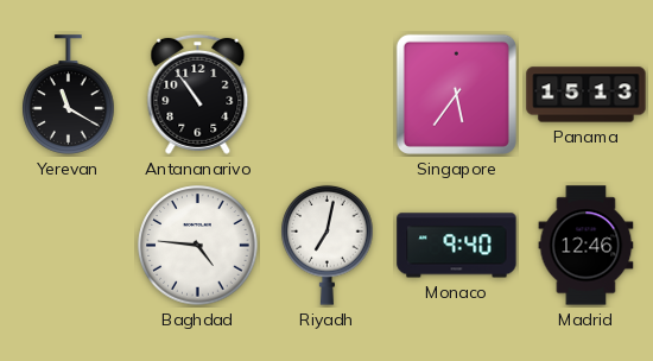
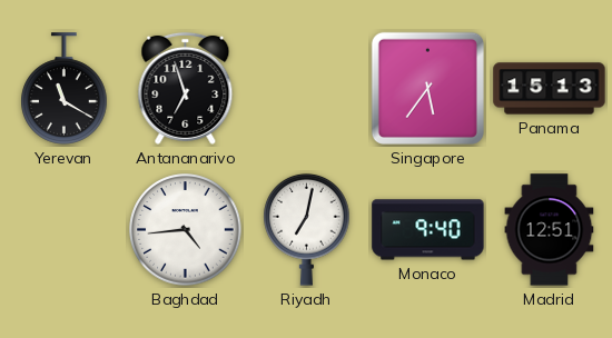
Antananarivo: 10:54 -> 6:57 (186, 88)
Baghdad: 4:46 -> 4:44 (186, 230)
Madrid: 12:46 -> 12:51 (550, 230)
